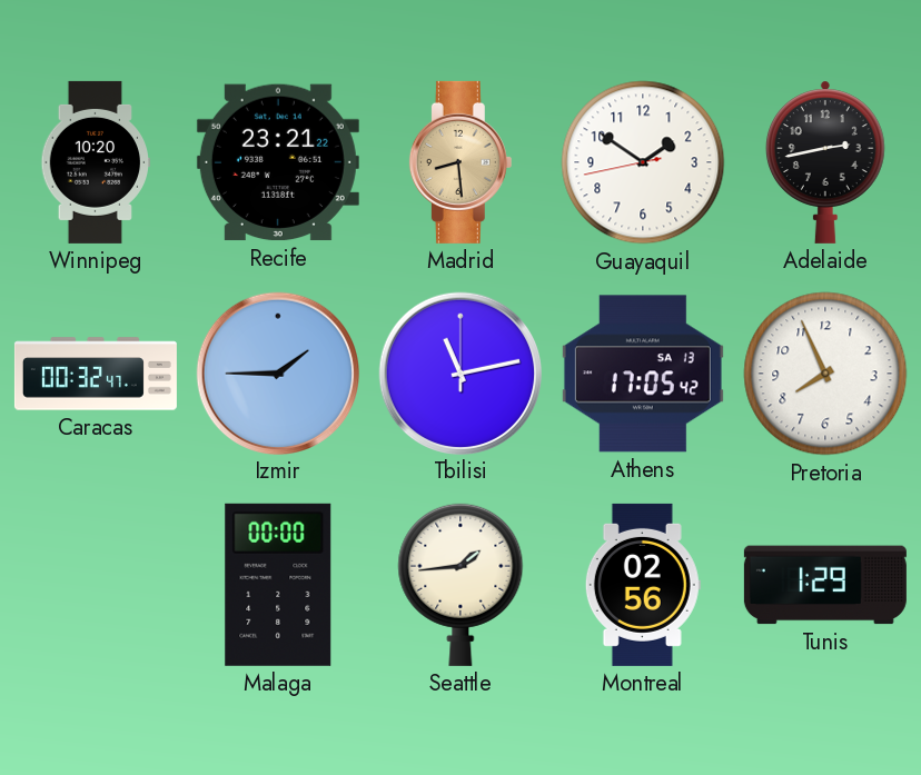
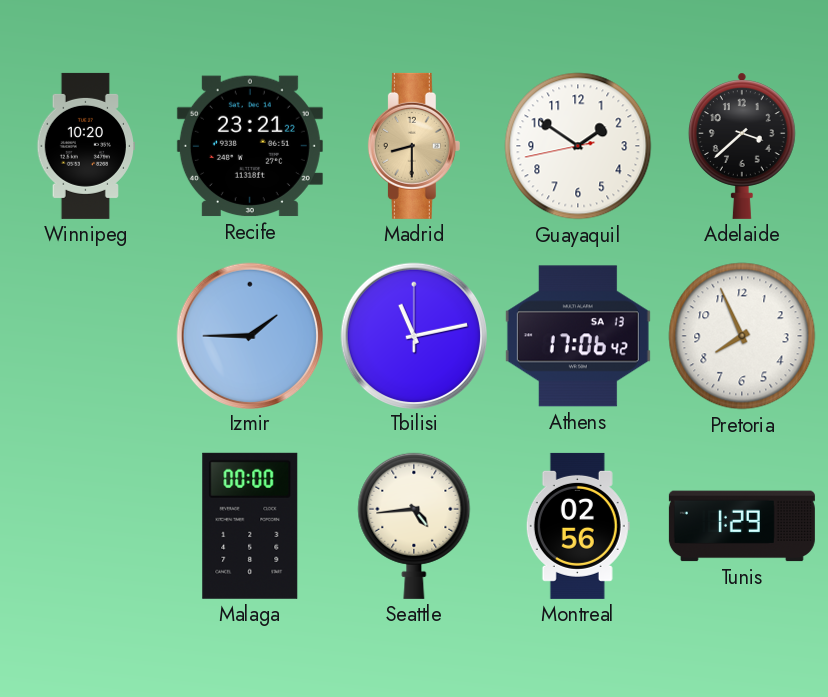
Madrid: 8:29 -> 8:30 (414, 146)
Adelaide: 2:43 -> 3:38 (742, 146)
Caracas: 00:32 -> none (96, 374)
Athens: 17:05 -> 17:06 (578, 336)
Seattle: 1:44 -> 4:44 (414, 526)
